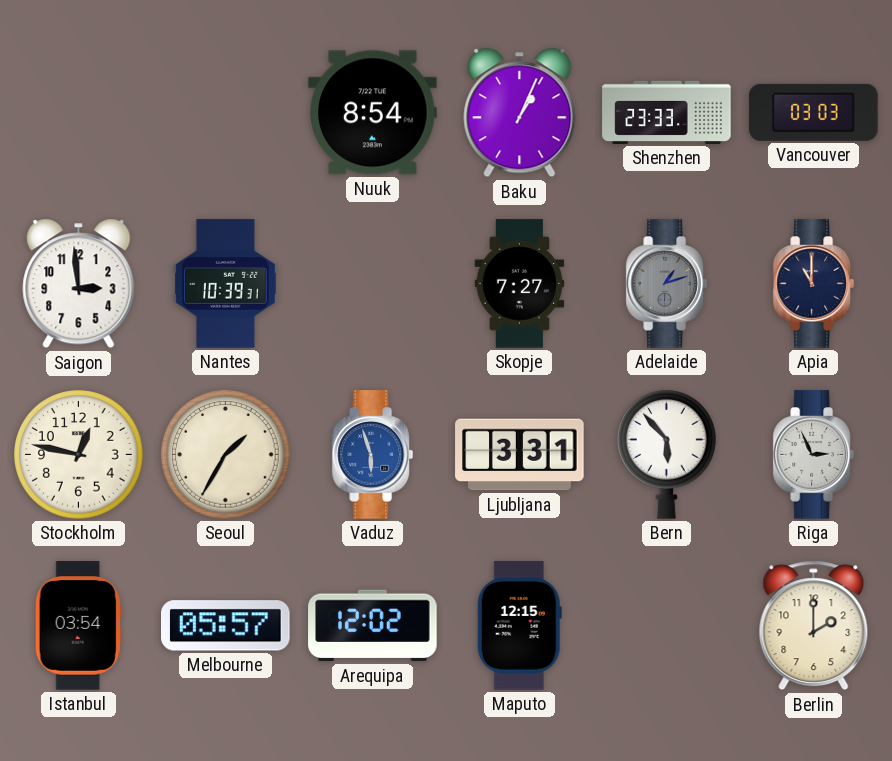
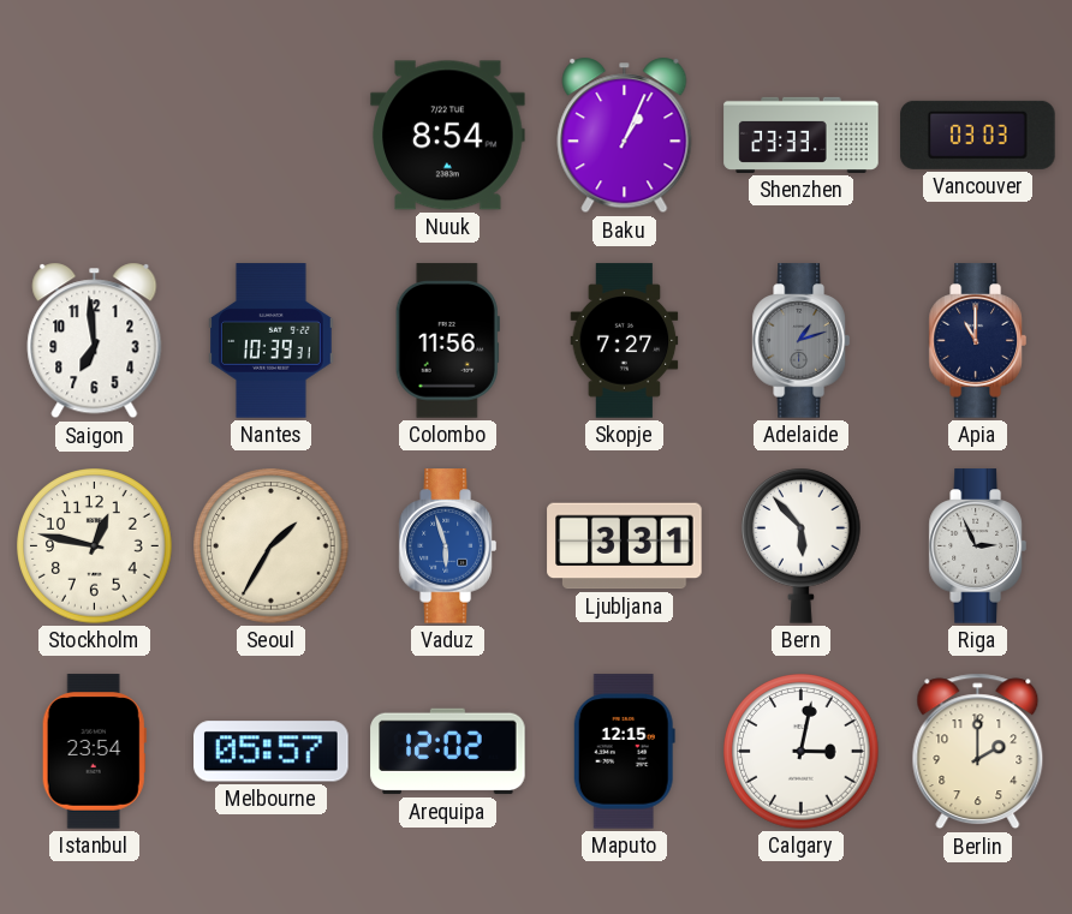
Saigon: 2:59 -> 6:59 (95, 341)
Colombo: none -> 11:56 (447, 341)
Istanbul: 03:54 -> 23:54 (94, 752)
Calgary: none -> 3:02 (802, 752)
